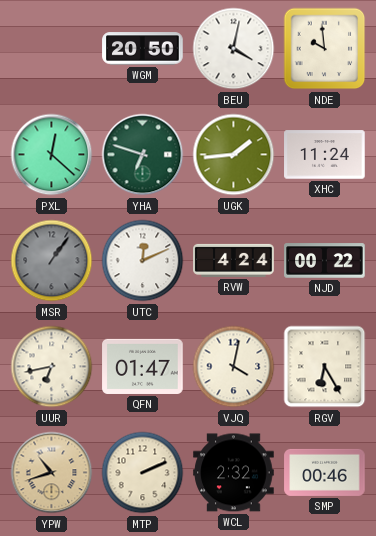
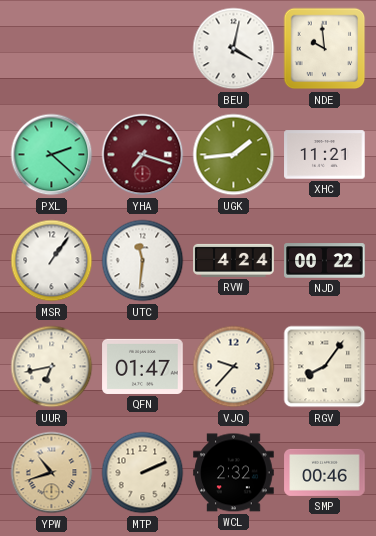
WGM: 20:50 -> none (143, 49)
PXL: 12:22 -> 2:22 (52, 155)
YHA: 6:48 -> 7:18 (143, 155)
YHA dial: green -> burgundy (143, 155)
XHC: 11:24 -> 11:21 (325, 155)
MSR dial: grey -> white (52, 261)
UTC: 12:11 -> 11:31 (143, 261)
VJQ: 4:02 -> 9:37 (234, 367)
RGV: 6:25 -> 8:06 (325, 367)
